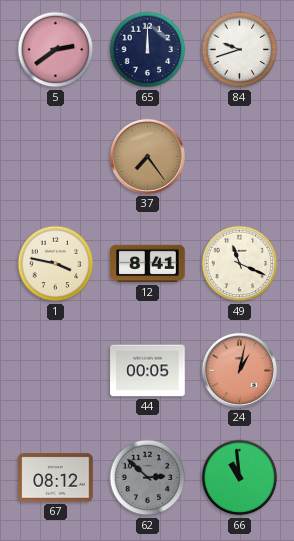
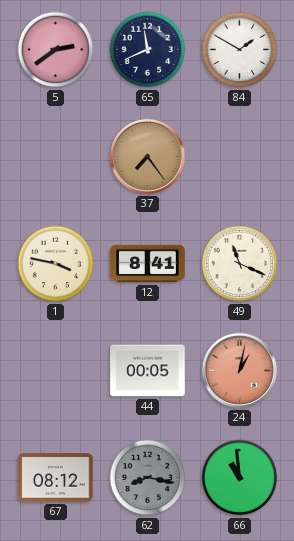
65: 12:00 -> 11:41 (148, 50)
84: 9:42 -> 1:50 (240, 50)
62: 2:52 -> 8:17 (148, 478)
